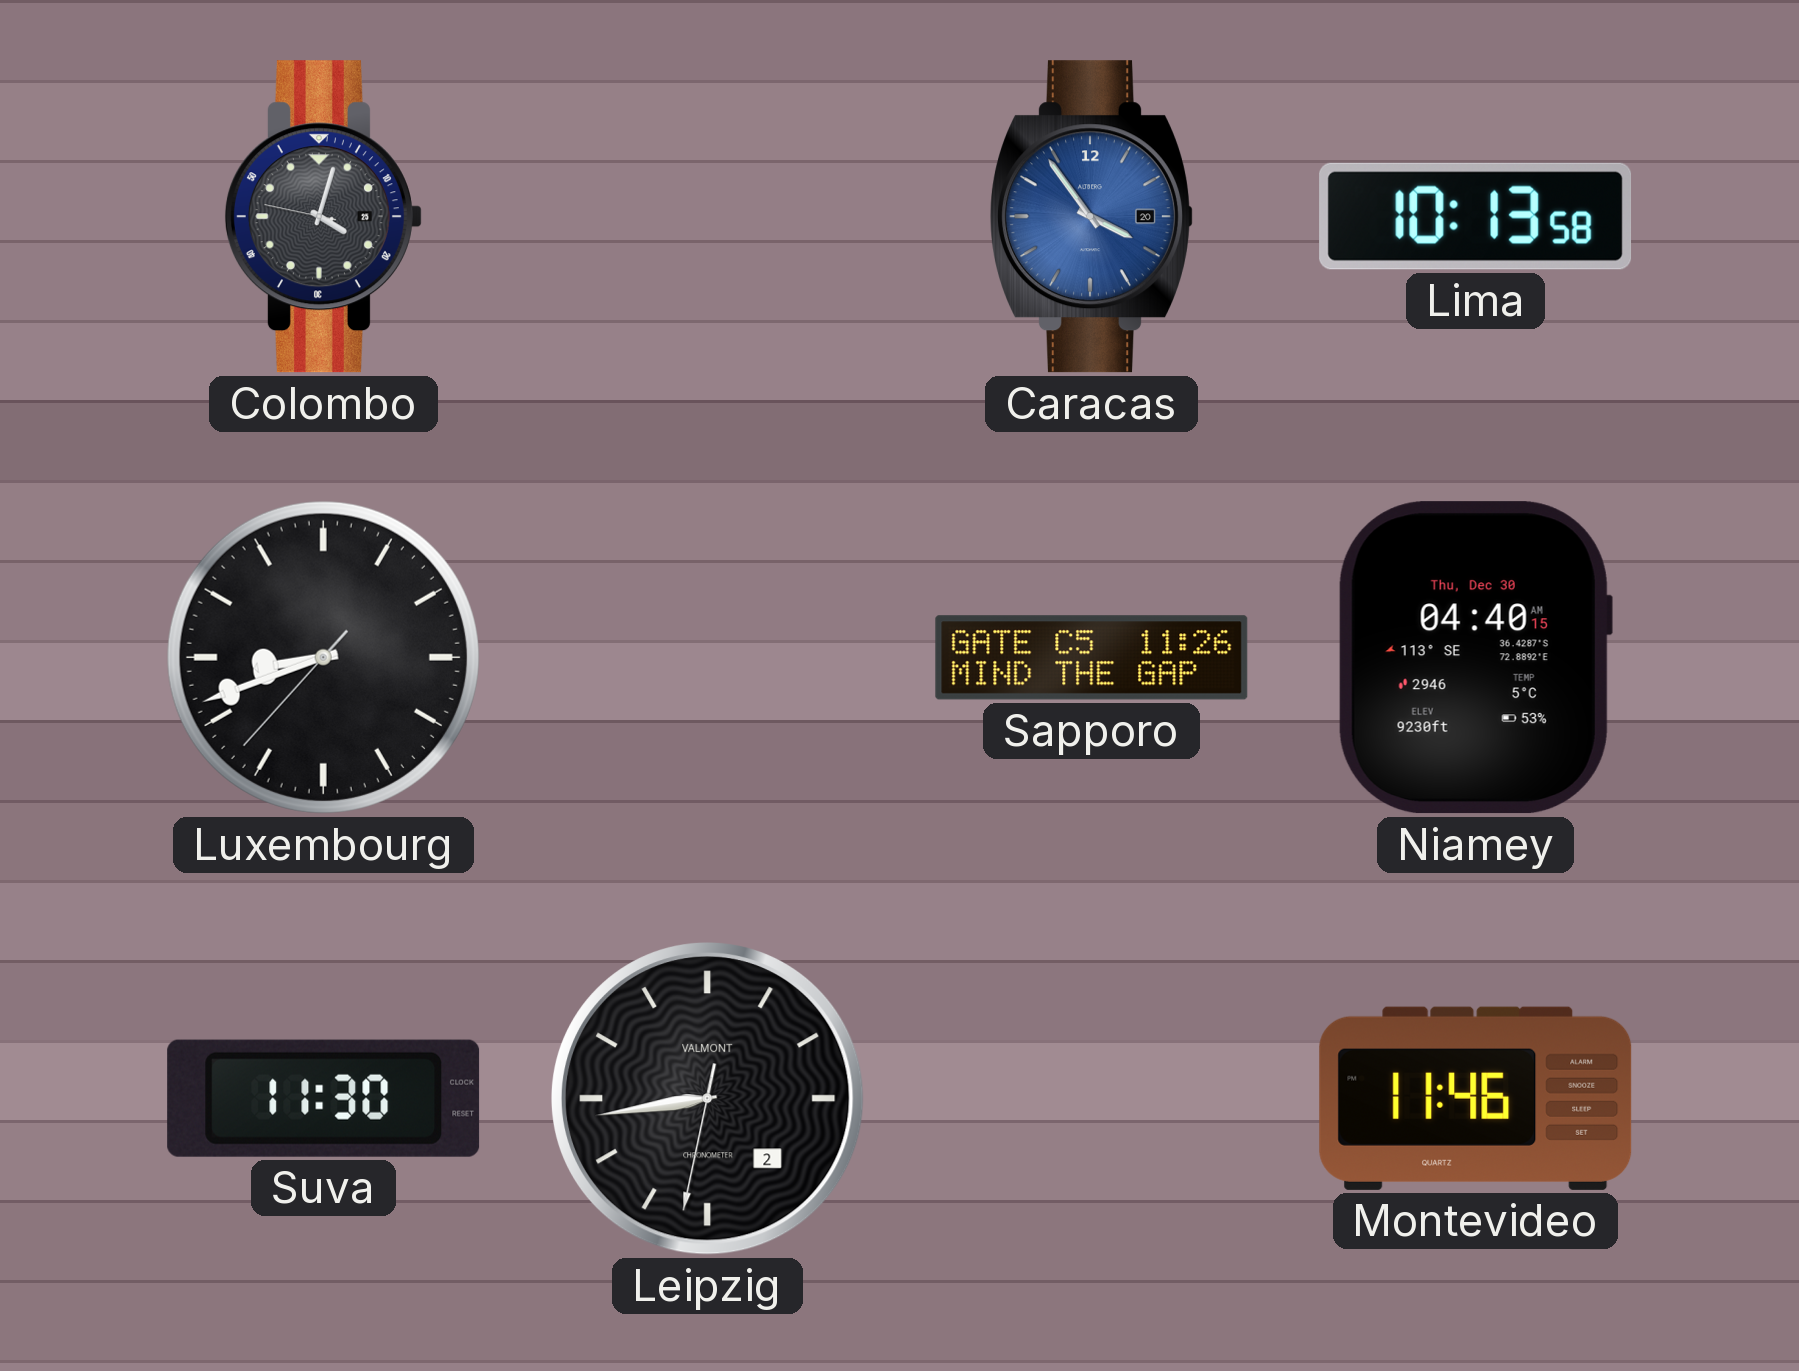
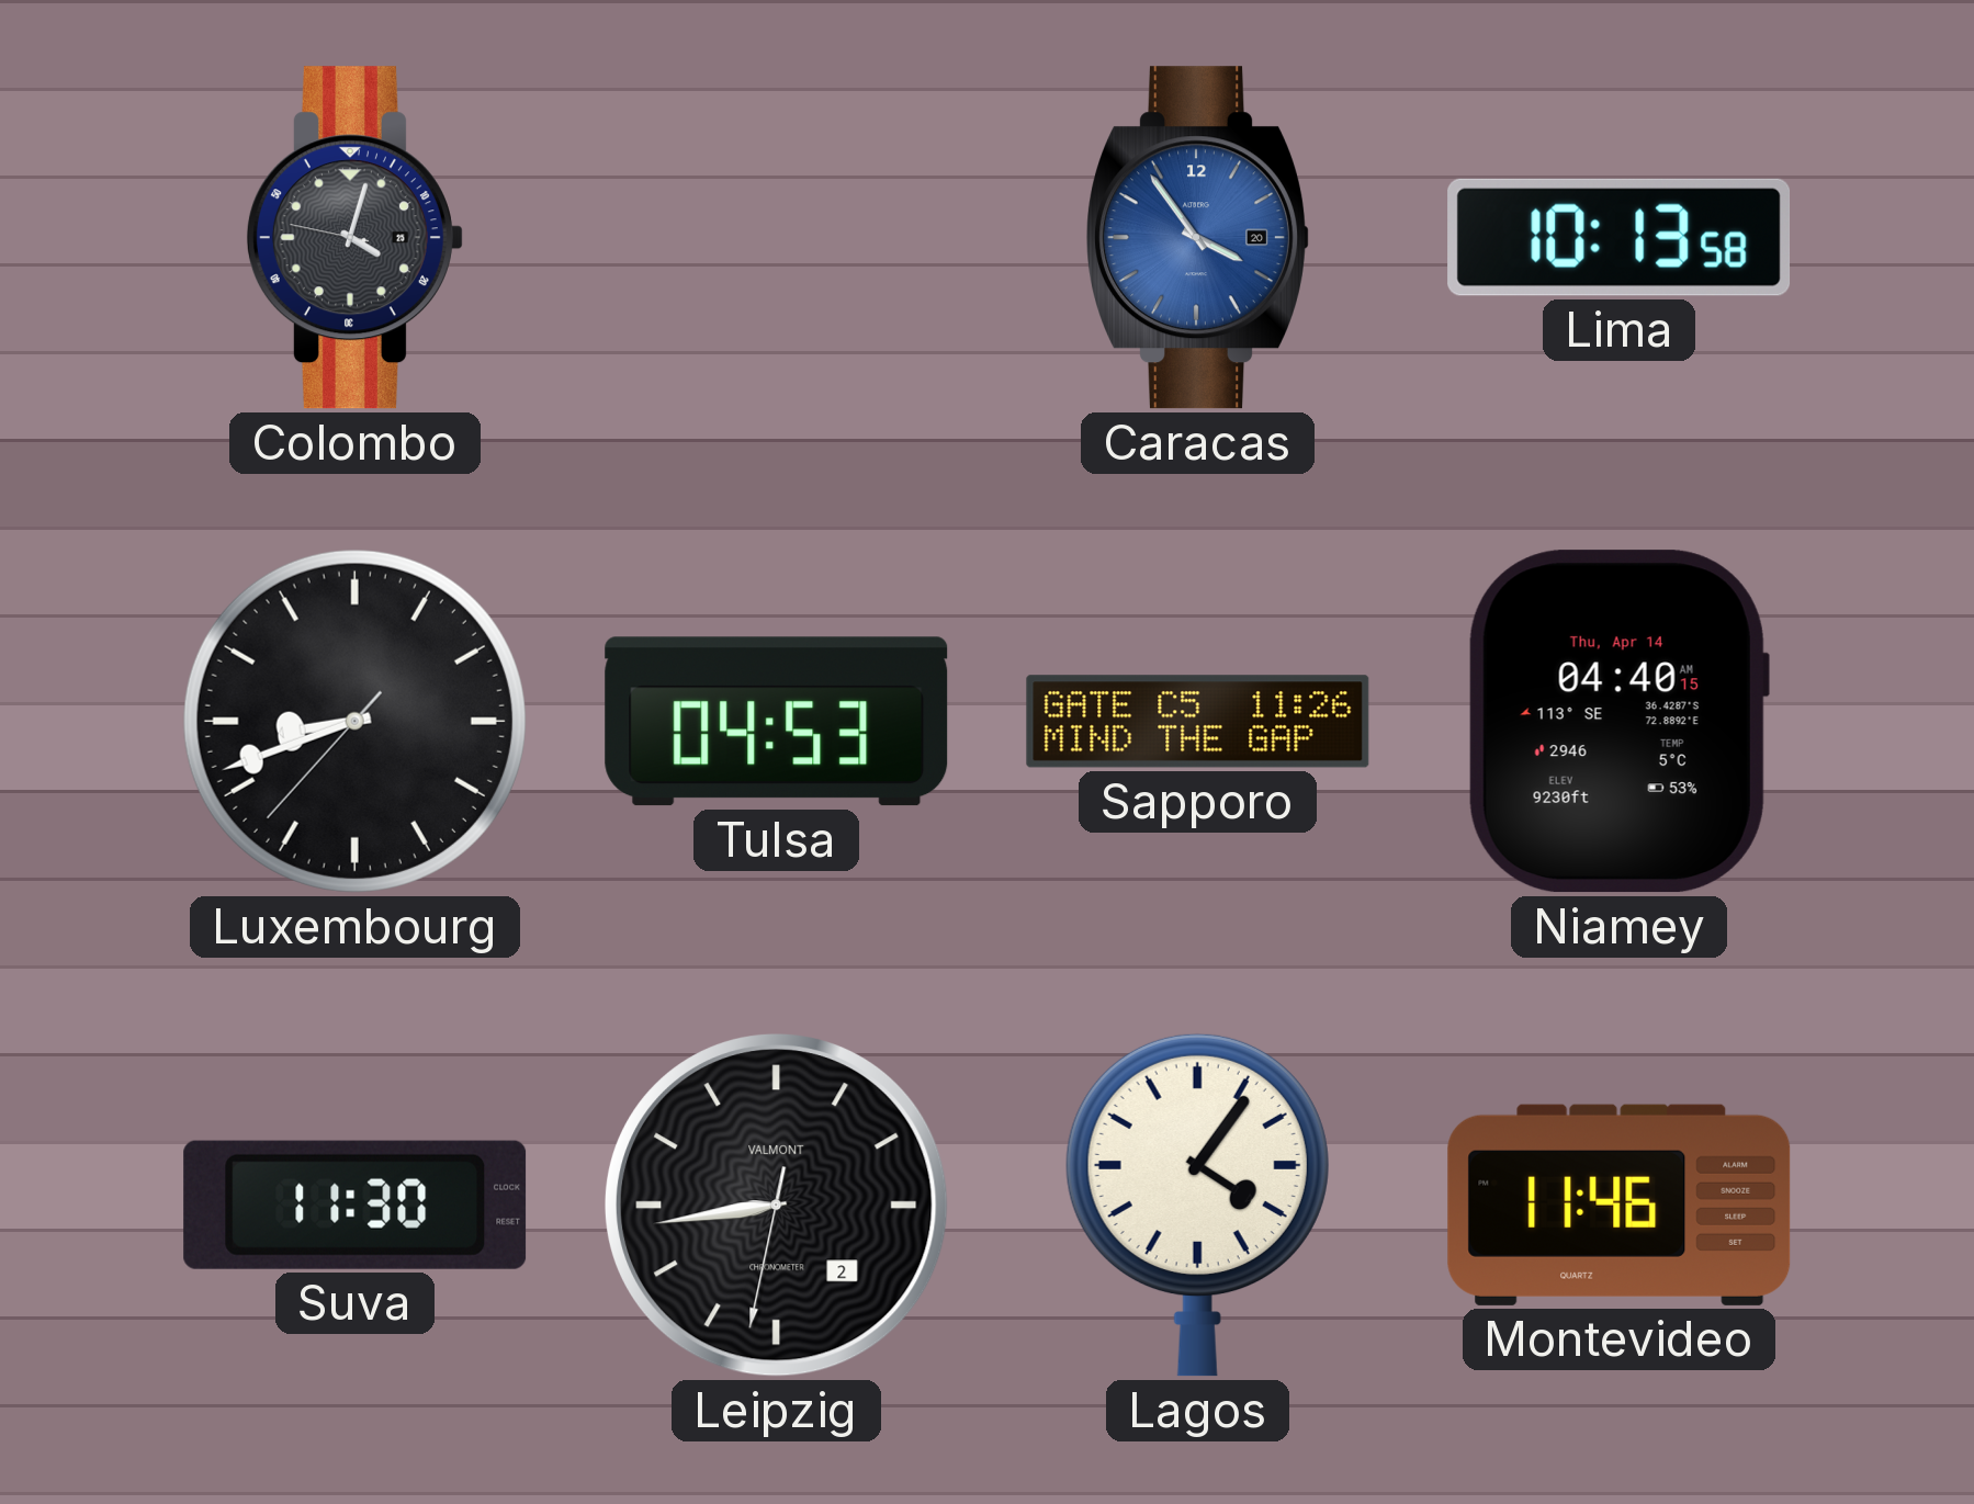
Tulsa: none -> 04:53 (777, 722)
Niamey date: Thu, Dec 30 -> Thu, Apr 14 (1618, 722)
Lagos: none -> 4:06 (1197, 1205)
